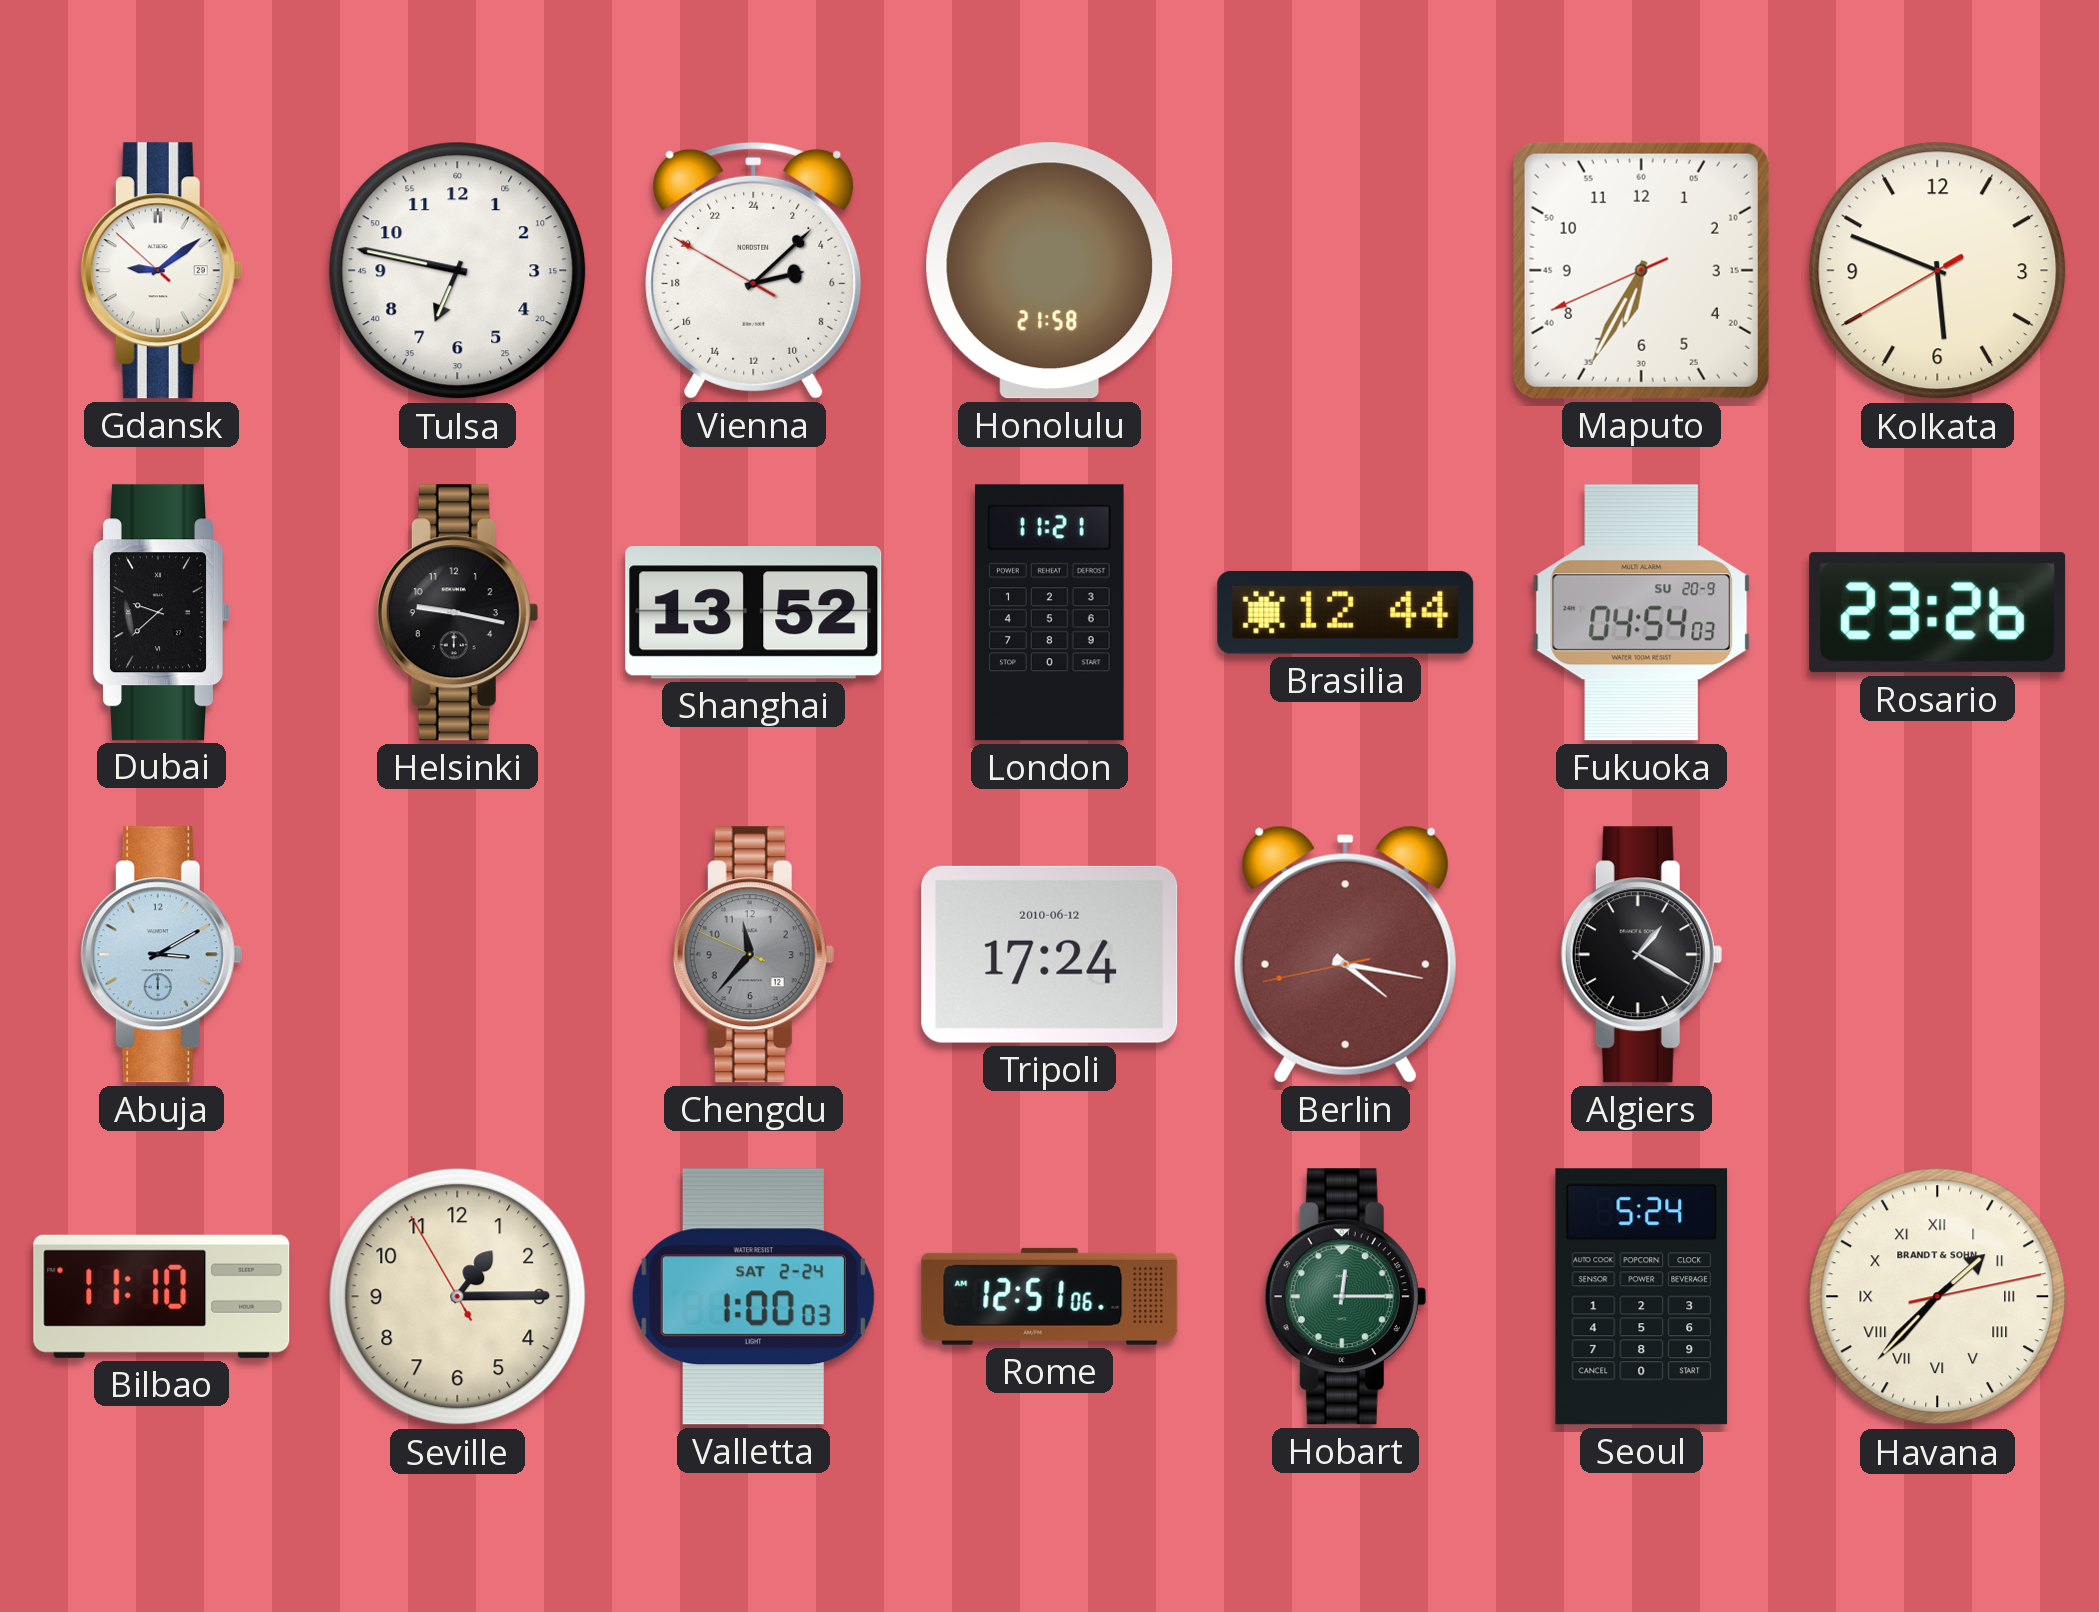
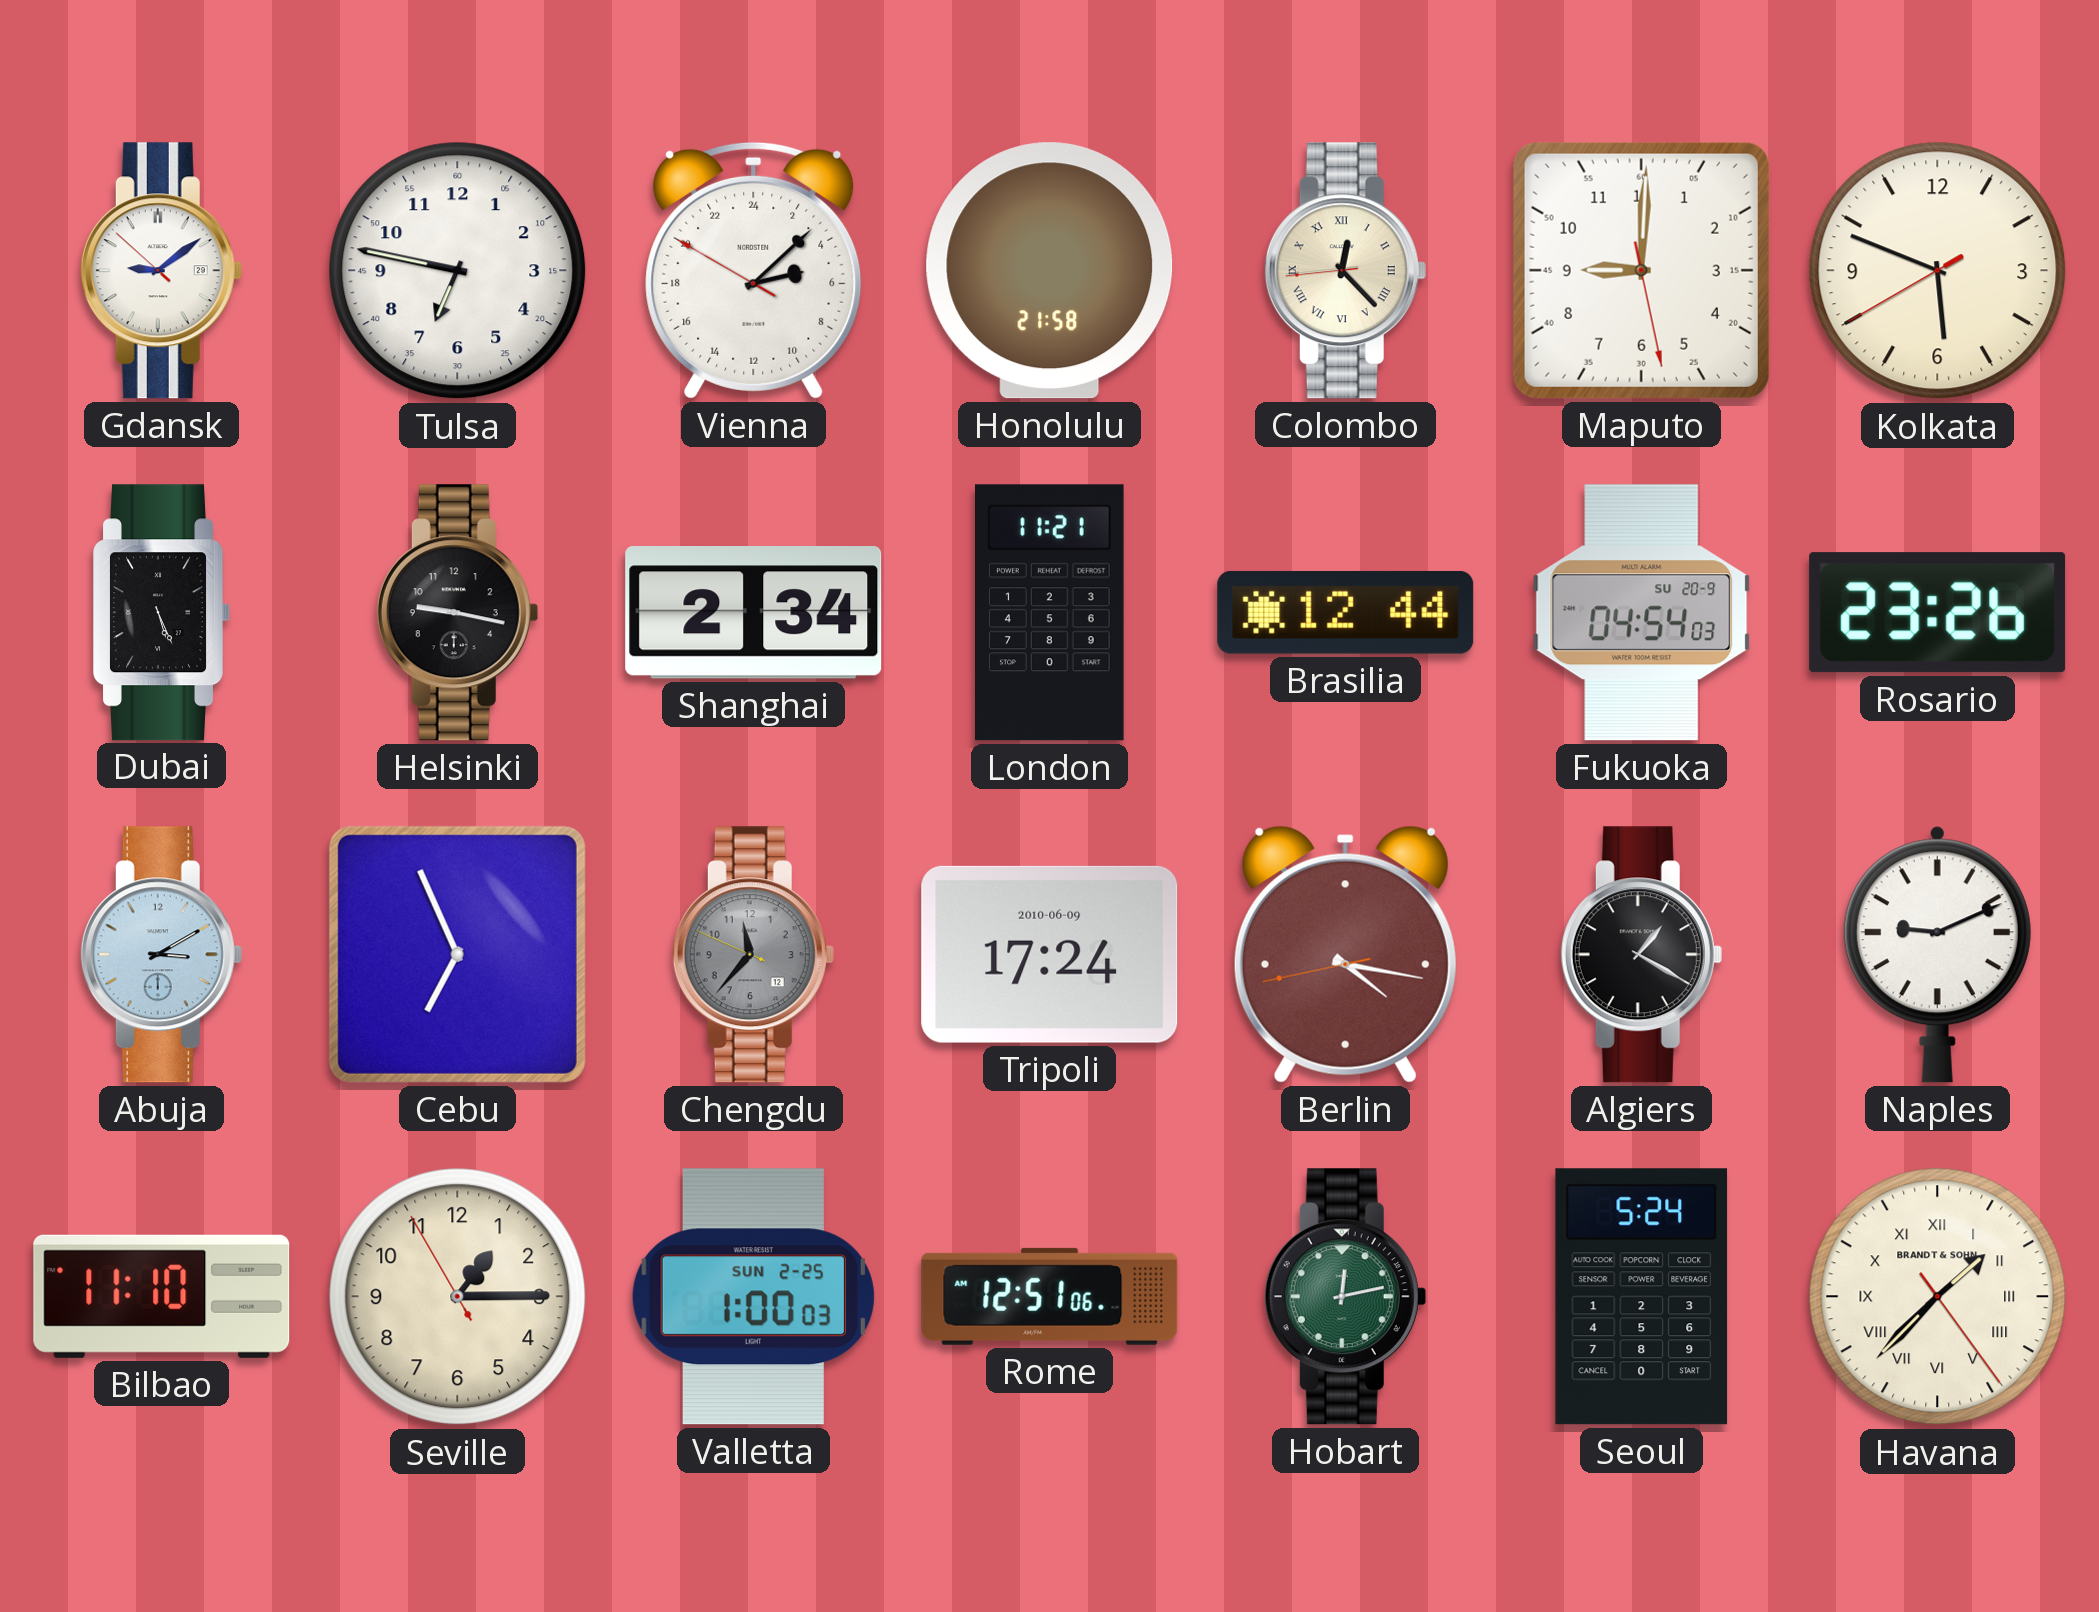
Colombo: none -> 12:22 (1345, 271)
Maputo: 6:34 -> 9:00 (1641, 270)
Dubai: 9:38 -> 5:26 (162, 613)
Shanghai: 13:52 -> 2:34 (754, 613)
Cebu: none -> 6:56 (457, 954)
Tripoli date: 2010-06-12 -> 2010-06-09 (1050, 954)
Naples: none -> 9:11 (1937, 955)
Valletta date: SAT 2-24 -> SUN 2-25 (753, 1297)
Hobart: 12:15 -> 12:13 (1345, 1297)
Havana: 1:37:13 -> 1:37:24 (1938, 1297)
